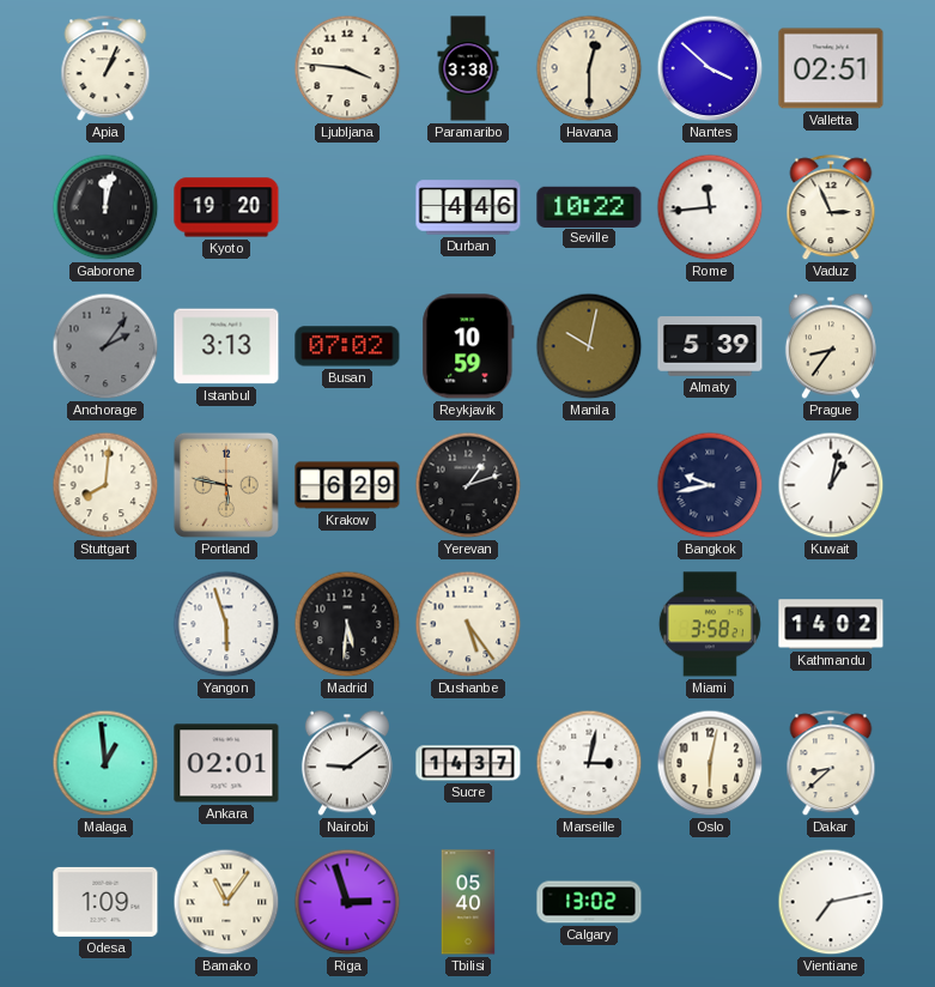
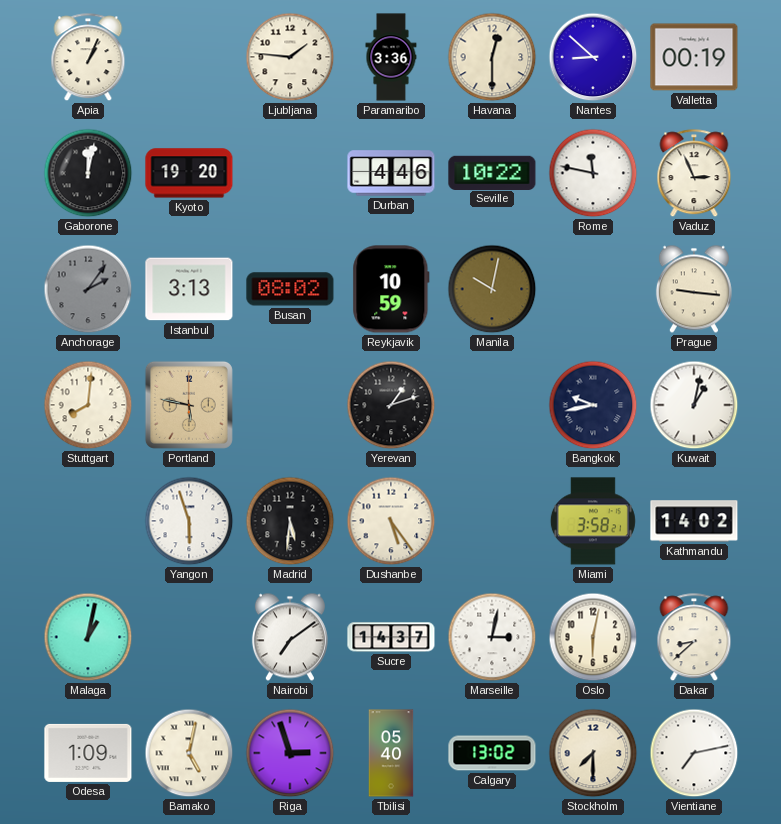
Ljubljana: 3:46 -> 1:46 (290, 57)
Paramaribo: 3:38 -> 3:36 (391, 57)
Nantes: 3:52 -> 8:52 (593, 57)
Valletta: 02:51 -> 00:19 (694, 57)
Rome: 11:44 -> 11:47 (593, 173)
Busan: 07:02 -> 08:02 (290, 289)
Almaty: 5:39 -> none (710, 346)
Prague: 8:36 -> 9:16 (694, 289)
Krakow: 6:29 -> none (347, 485)
Malaga: 12:59 -> 1:02 (88, 637)
Ankara: 02:01 -> none (226, 763)
Nairobi: 9:09 -> 7:09 (290, 637)
Bamako: 11:06 -> 5:02 (189, 753)
Stockholm: none -> 7:30 (593, 753)
